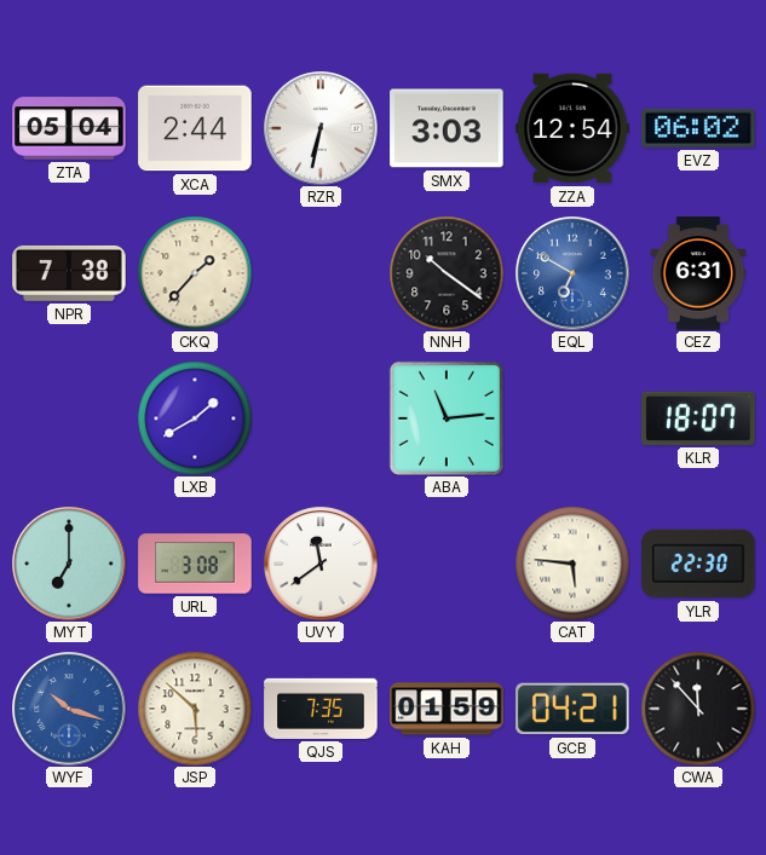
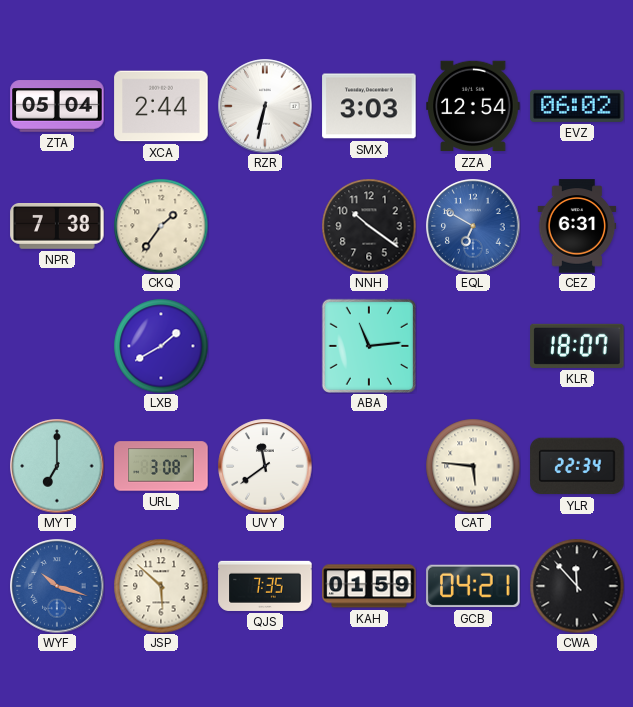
CKQ: 1:37 -> 1:36 (161, 226)
YLR: 22:30 -> 22:34 (577, 466)
